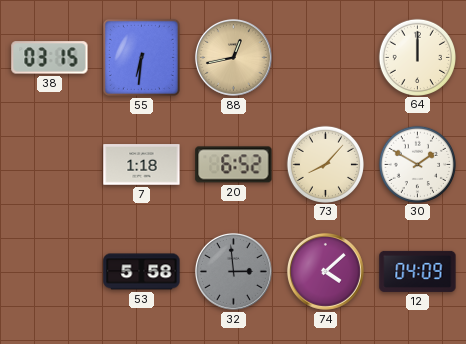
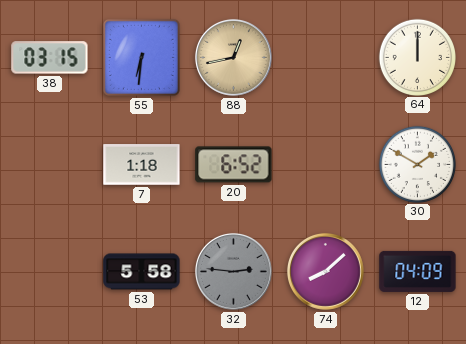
73: 8:07 -> none (325, 164)
32: 2:59 -> 2:46 (233, 271)
74: 4:08 -> 8:08 (325, 271)
